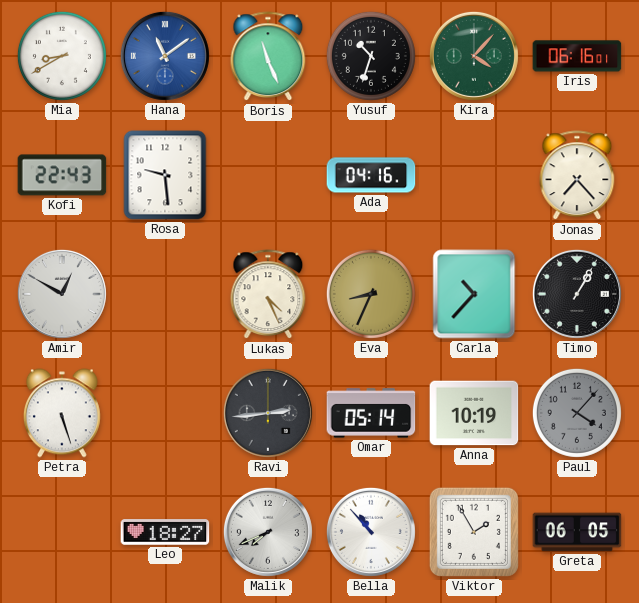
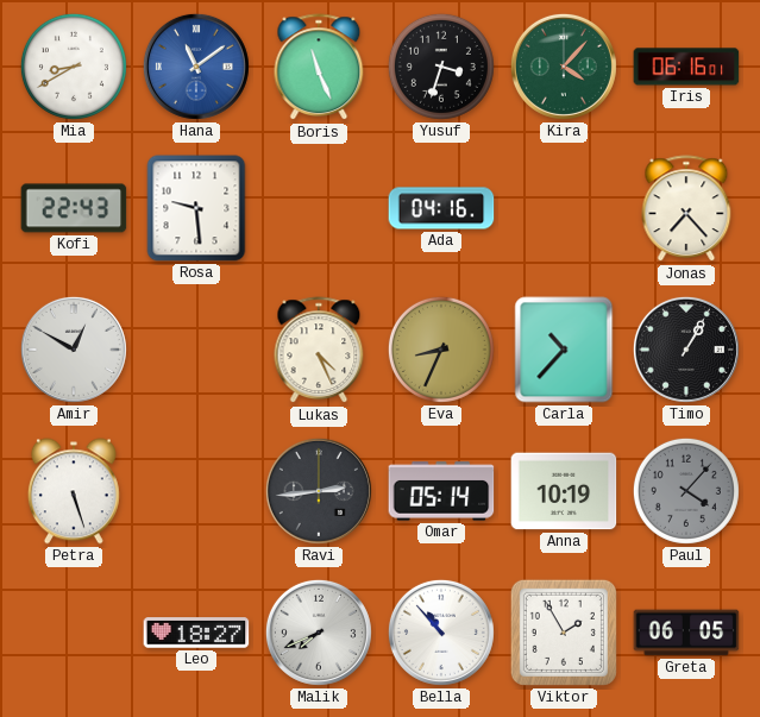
Yusuf: 10:33 -> 3:33 (441, 67)
